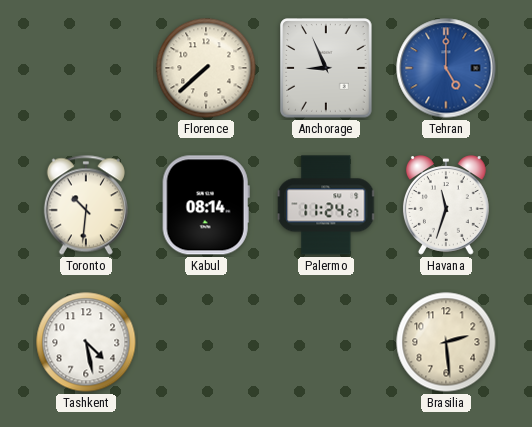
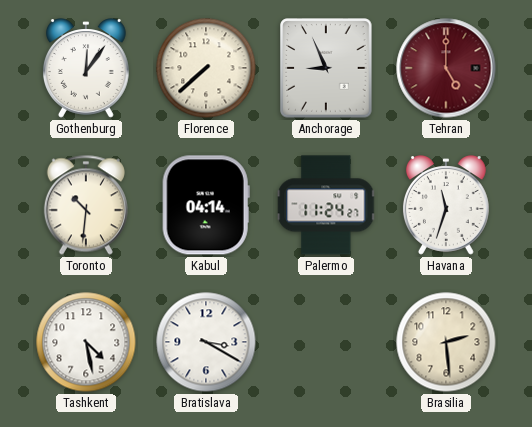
Gothenburg: none -> 12:06 (86, 68)
Tehran dial: blue -> burgundy (446, 68)
Kabul: 08:14 -> 04:14 (206, 205)
Bratislava: none -> 3:20 (206, 342)
